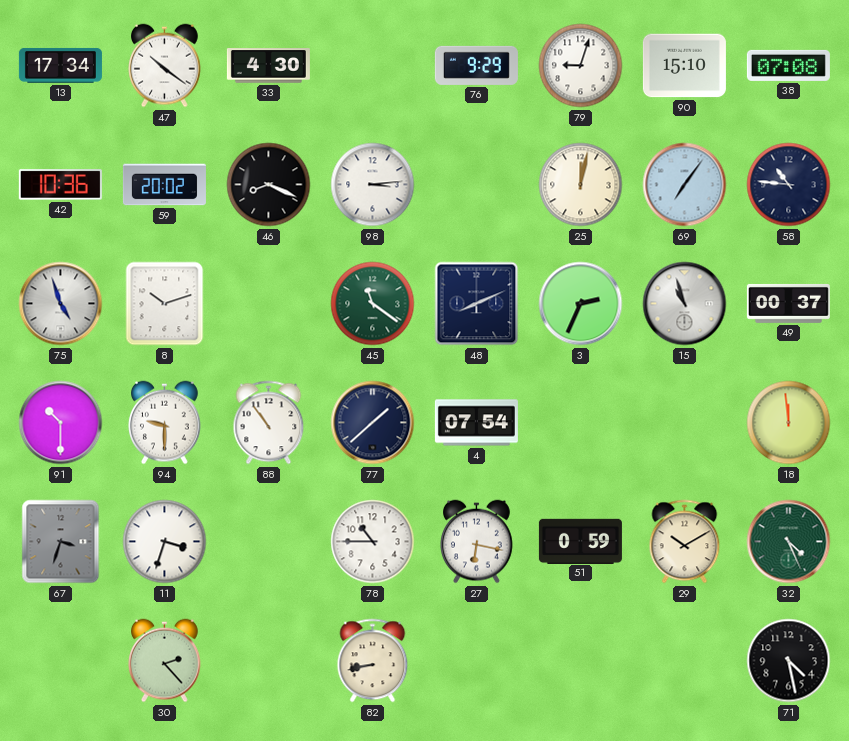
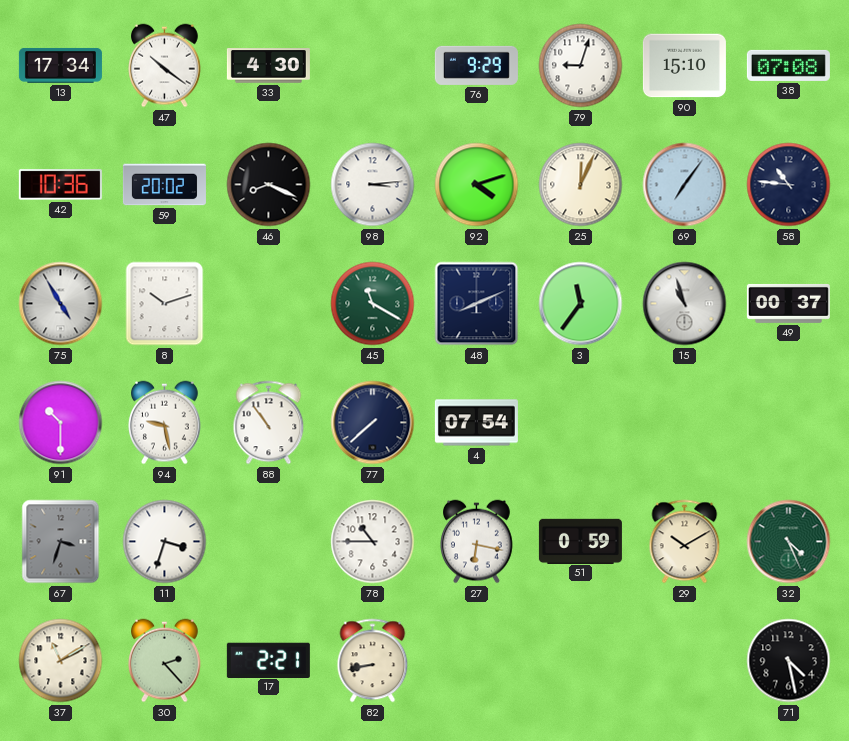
92: none -> 4:12 (477, 185)
25: 12:02 -> 12:04 (581, 185)
75: 4:57 -> 4:55 (61, 304)
45: 11:21 -> 11:20 (373, 304)
3: 2:34 -> 11:36 (581, 304)
94: 9:30 -> 9:28 (165, 423)
77: 1:38 -> 7:38 (373, 423)
18: 11:59 -> none (789, 423)
37: none -> 11:10 (61, 661)
17: none -> 2:21 (268, 660)
